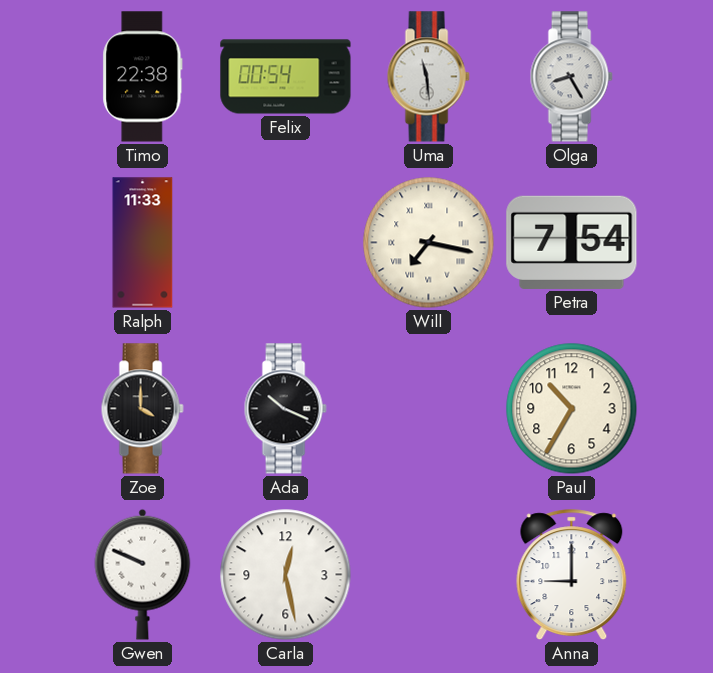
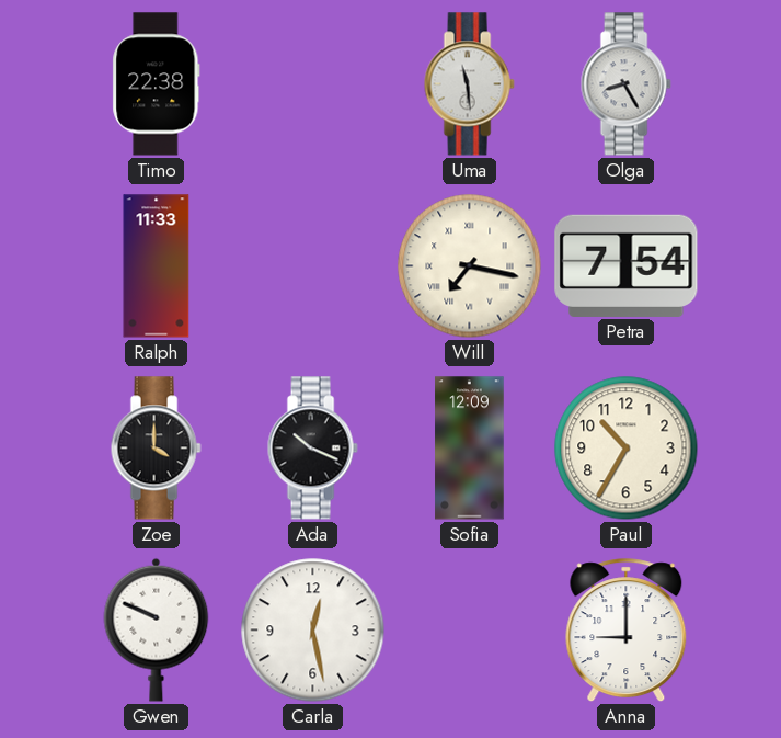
Felix: 00:54 -> none (286, 77)
Sofia: none -> 12:09 (470, 449)
